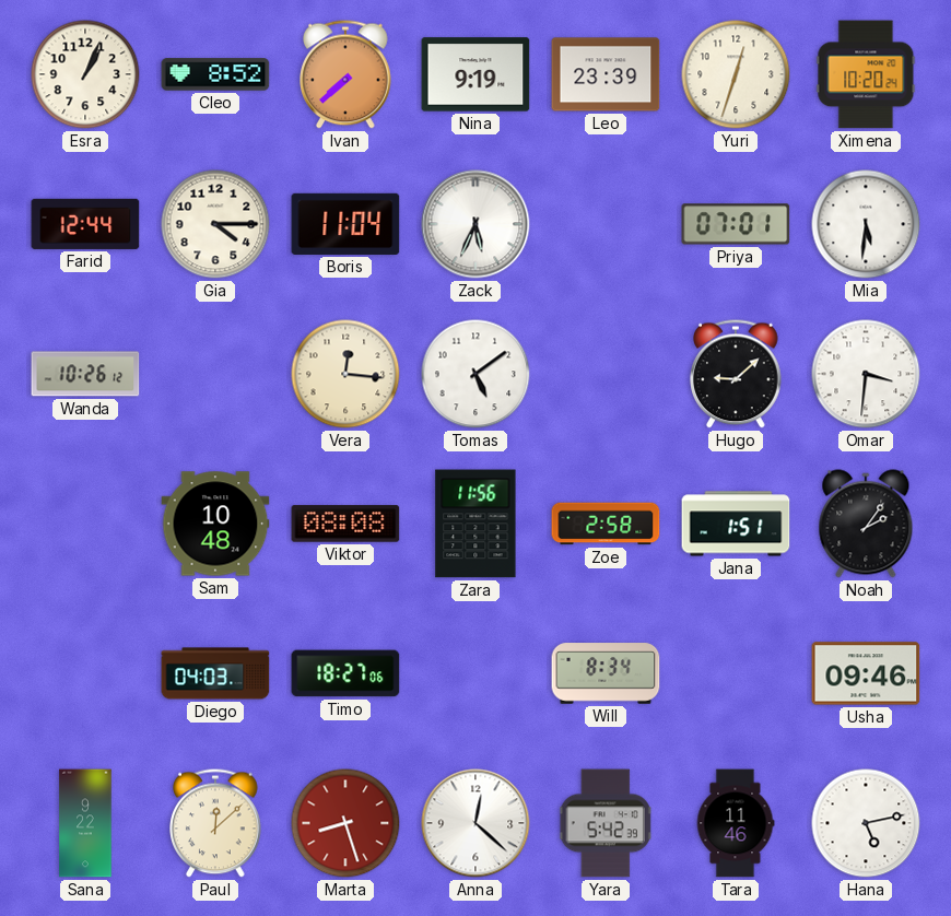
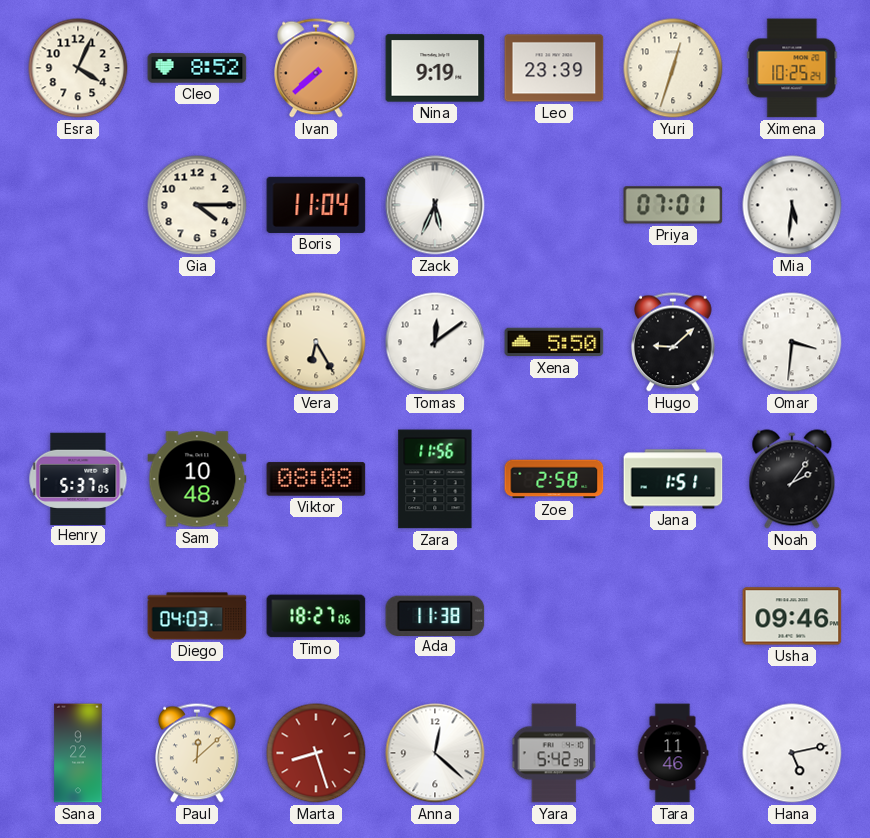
Esra: 1:04 -> 4:04 (78, 68)
Ximena: 10:20 -> 10:25 (792, 68)
Farid: 12:44 -> none (85, 224)
Wanda: 10:26 -> none (85, 374)
Vera: 12:16 -> 6:25 (316, 342)
Tomas: 5:09 -> 12:09 (435, 342)
Xena: none -> 5:50 (554, 342)
Henry: none -> 5:37 (78, 478)
Ada: none -> 11:38 (435, 615)
Will: 8:34 -> none (606, 673)
